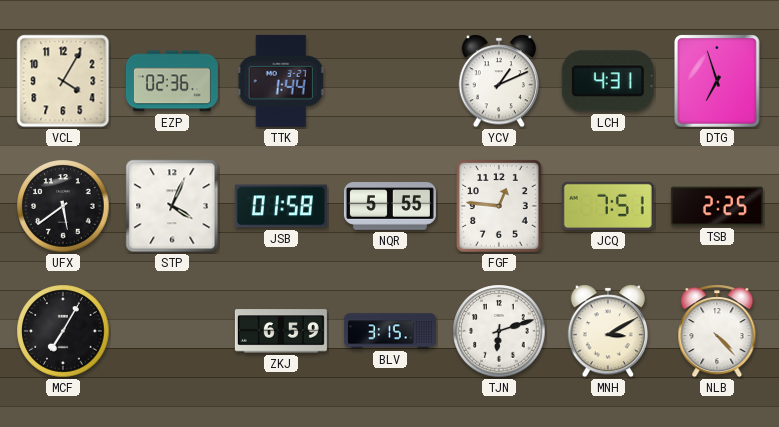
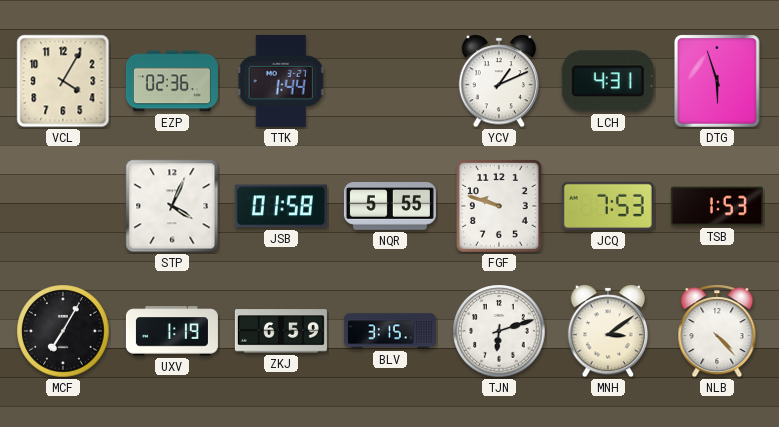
DTG: 6:57 -> 5:57 (718, 82)
UFX: 5:39 -> none (63, 206)
FGF: 12:46 -> 9:48 (500, 207)
JCQ: 7:51 -> 7:53 (608, 206)
TSB: 2:25 -> 1:53 (717, 206)
UXV: none -> 1:19 (172, 331)
MNH: 3:10 -> 3:09 (608, 331)
